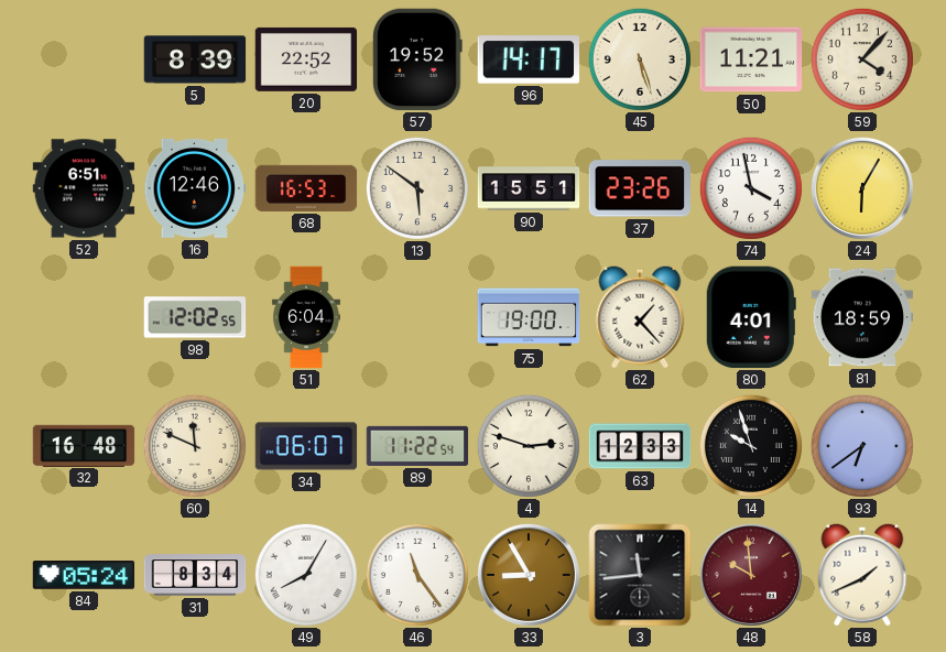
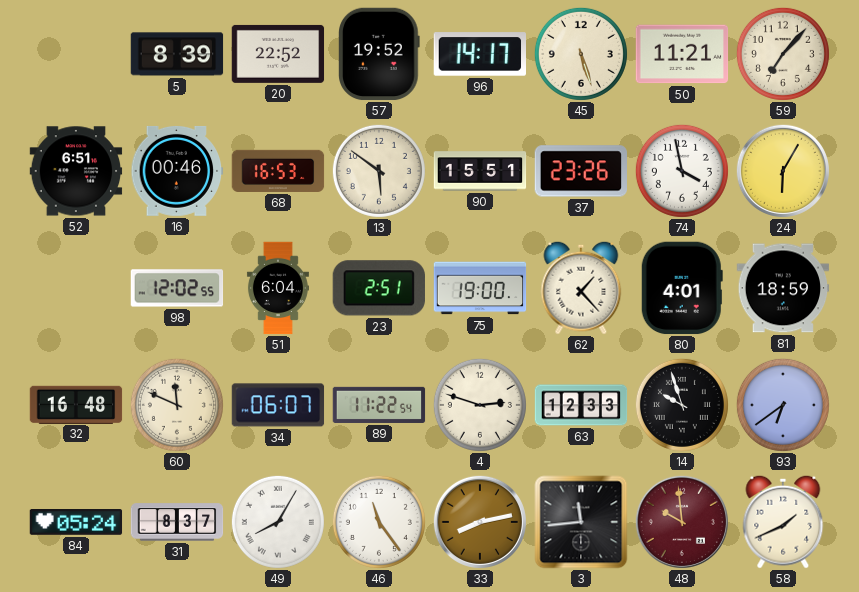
59: 4:07 -> 7:07 (783, 54)
16: 12:46 -> 00:46 (177, 171)
23: none -> 2:51 (379, 288)
31: 8:34 -> 8:37 (177, 522)
33: 8:55 -> 8:13 (480, 522)
